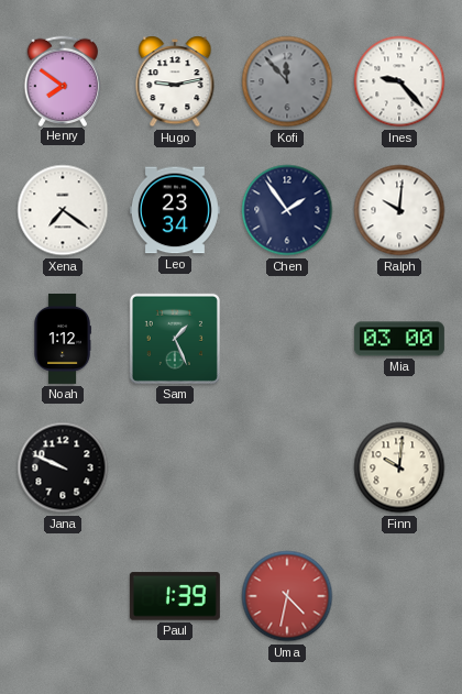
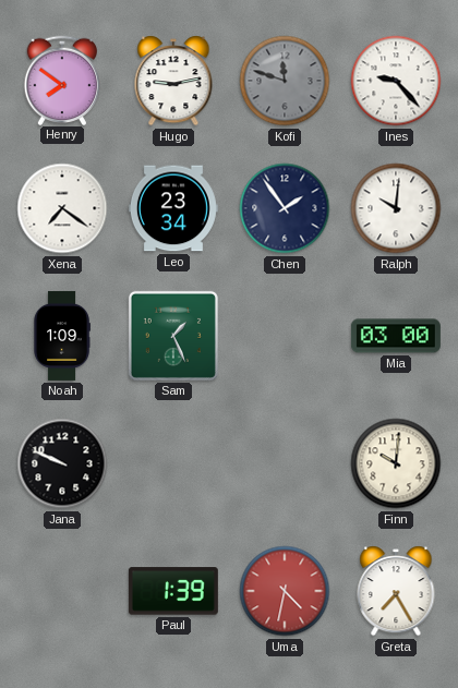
Kofi: 11:53 -> 11:48 (285, 81)
Noah: 1:12 -> 1:09 (62, 336)
Greta: none -> 7:25 (396, 591)
